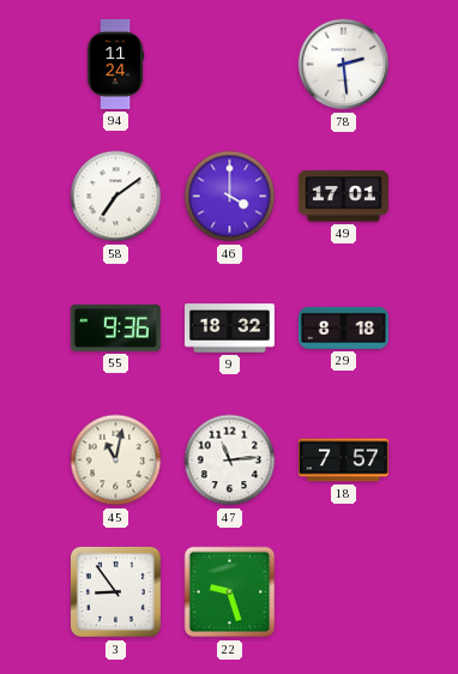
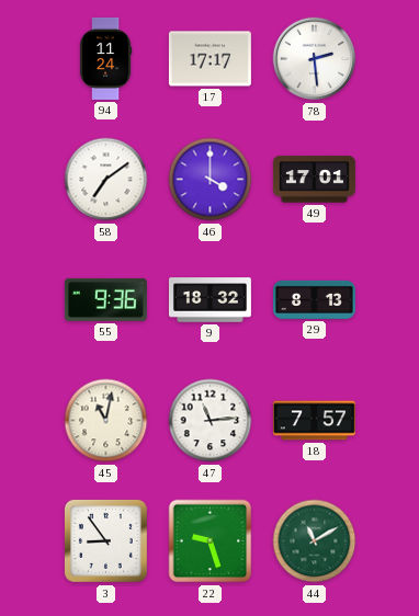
17: none -> 17:17 (209, 59)
29: 8:18 -> 8:13 (314, 299)
44: none -> 11:10 (315, 541)
